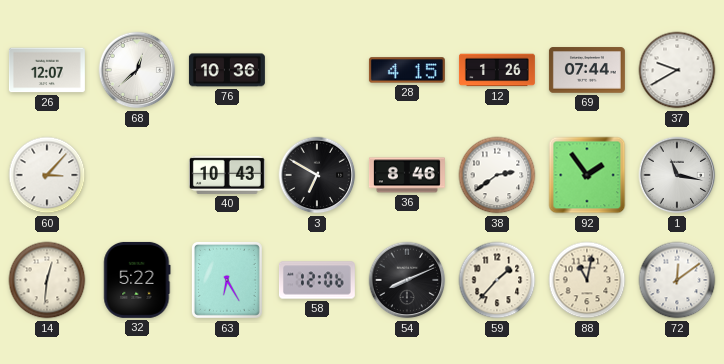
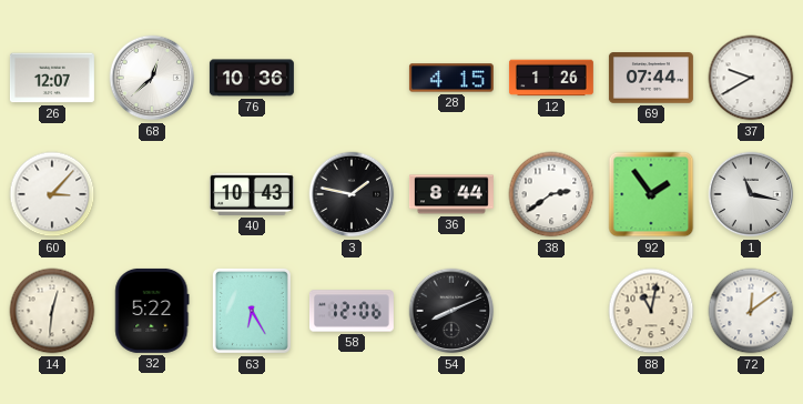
3: 6:50 -> 1:47 (352, 194)
36: 8:46 -> 8:44 (451, 194)
59: 1:37 -> none (497, 280)
